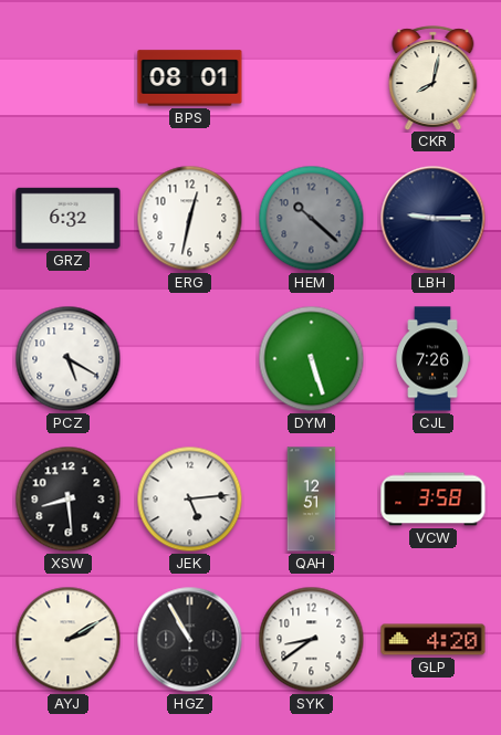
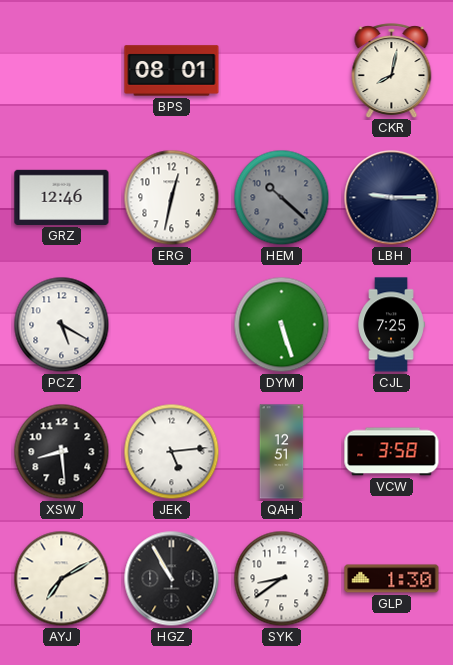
GRZ: 6:32 -> 12:46 (62, 197)
CJL: 7:26 -> 7:25 (391, 325)
AYJ: 2:10 -> 7:10 (62, 579)
GLP: 4:20 -> 1:30 (392, 579)
